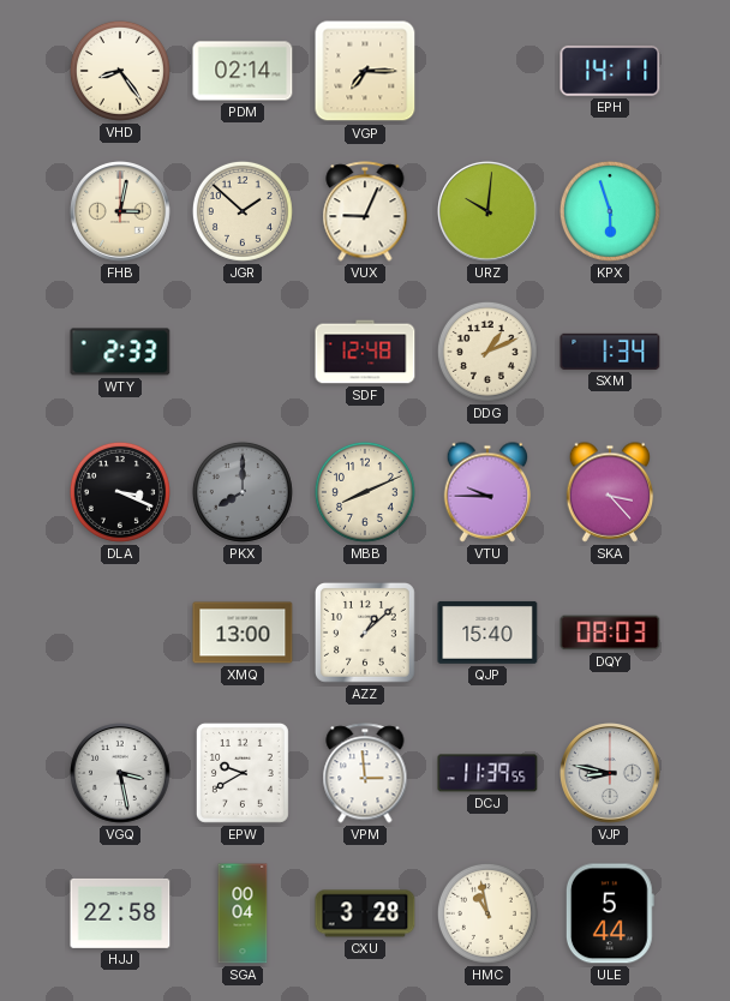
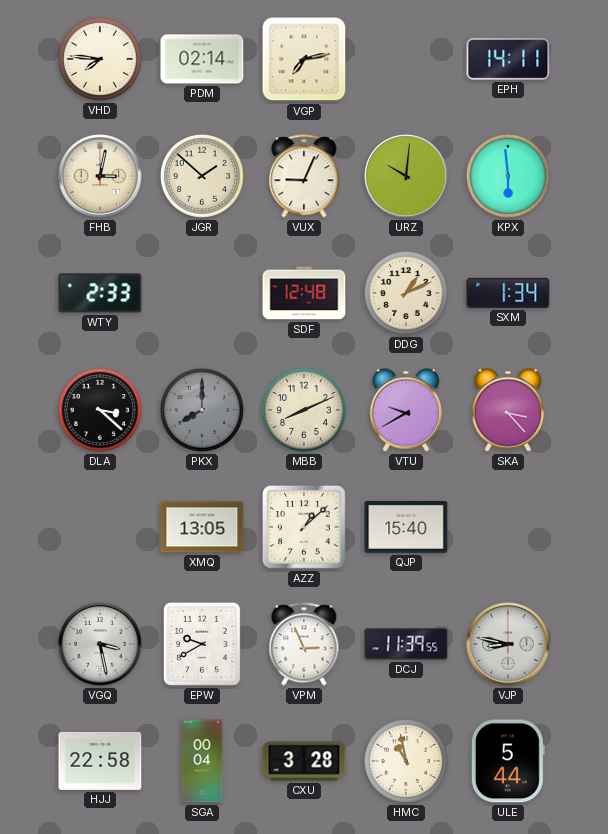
VHD: 8:24 -> 7:46 (100, 59)
VGP: 7:15 -> 7:13 (304, 59)
KPX: 5:57 -> 5:59 (508, 176)
DLA: 3:19 -> 3:22 (100, 410)
VTU: 9:45 -> 9:40 (406, 410)
XMQ: 13:00 -> 13:05 (202, 527)
DQY: 08:03 -> none (610, 633)
VPM: 2:59 -> 2:56 (304, 644)
